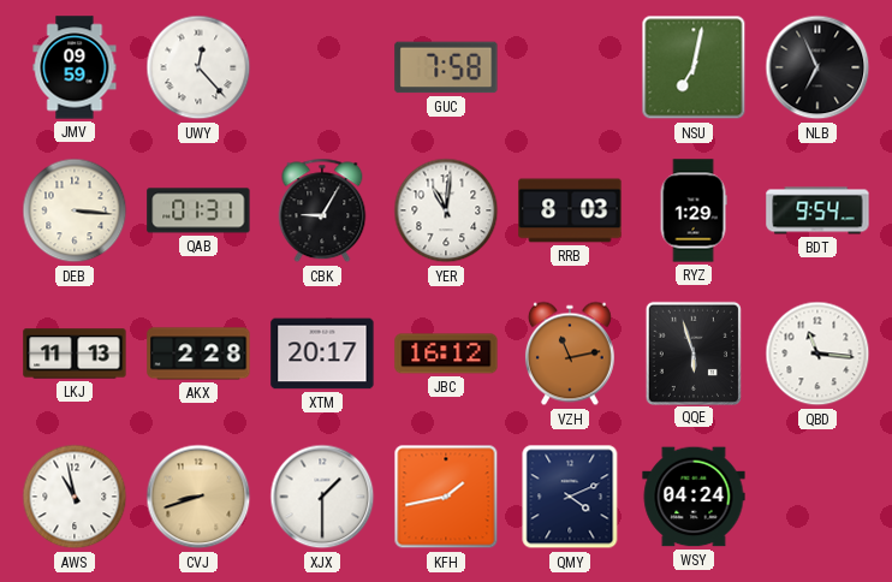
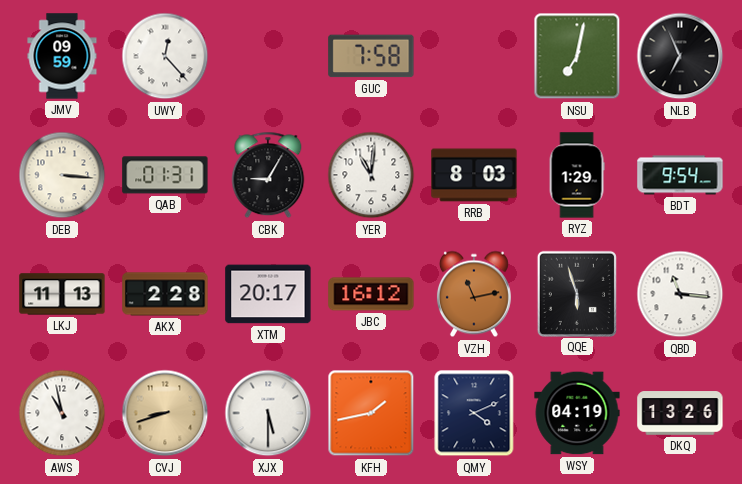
XJX: 1:30 -> 5:30 (268, 413)
WSY: 04:24 -> 04:19 (577, 413)
DKQ: none -> 13:26 (680, 413)
